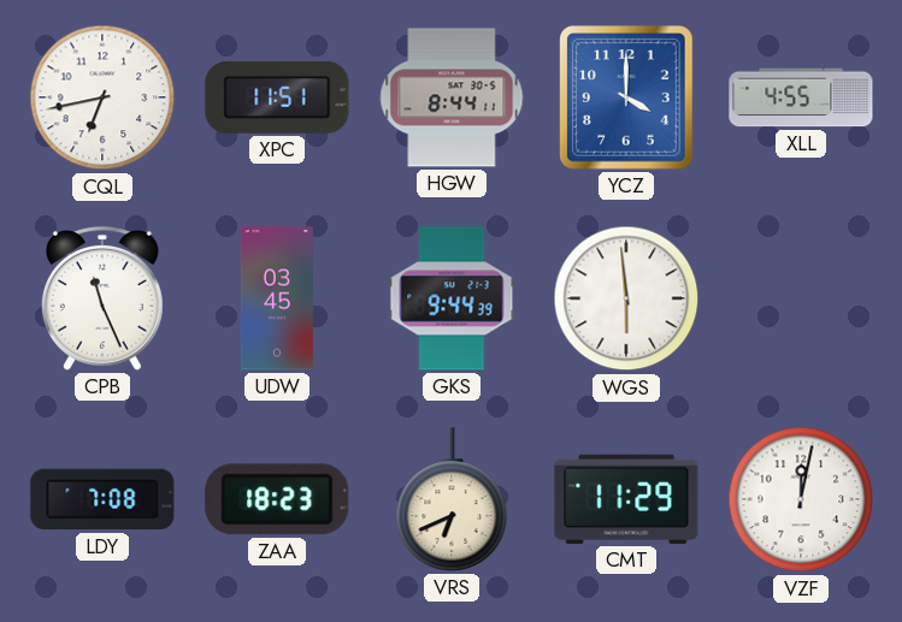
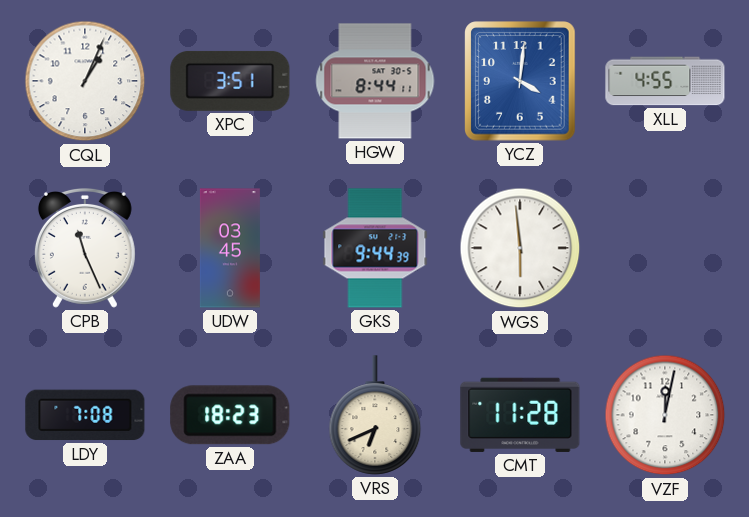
CQL: 6:43 -> 1:04 (85, 81)
XPC: 11:51 -> 3:51 (230, 81)
YCZ: 4:00 -> 4:01 (520, 81)
CMT: 11:29 -> 11:28 (520, 415)
